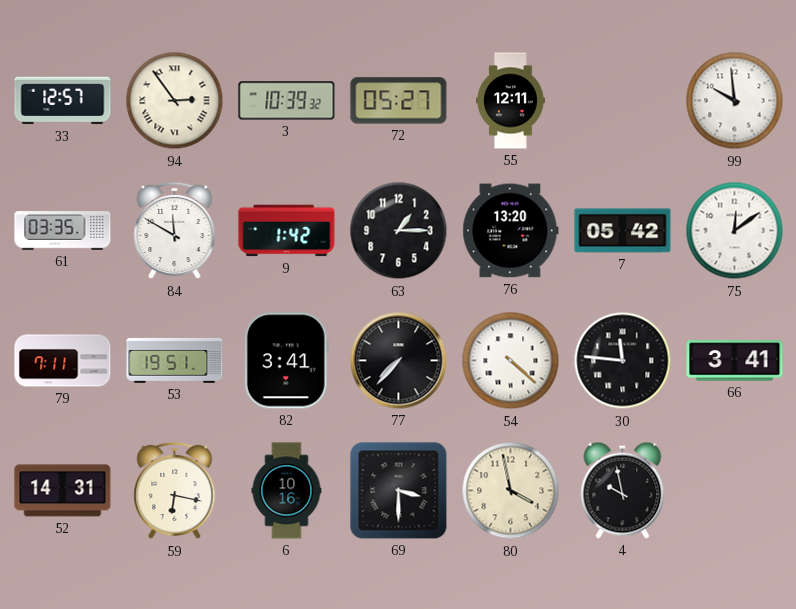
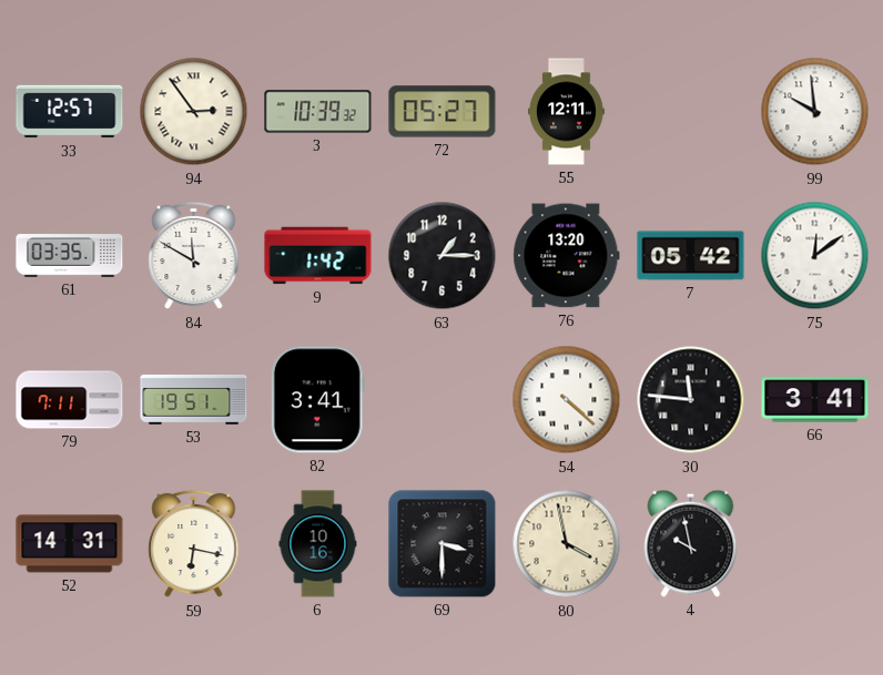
77: 7:37 -> none (399, 361)
